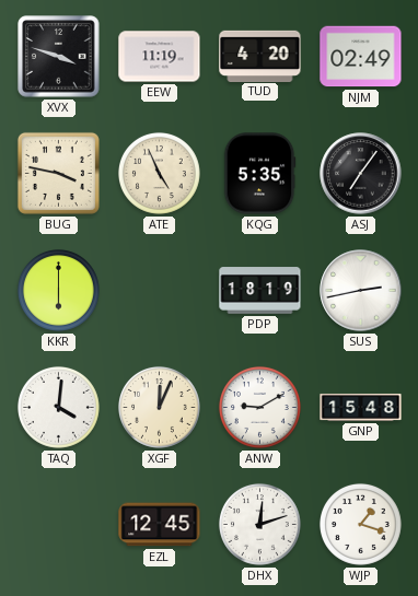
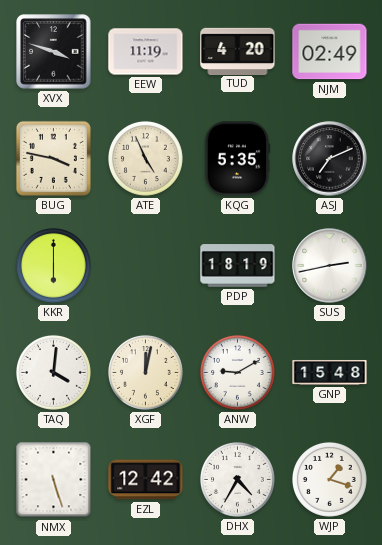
ASJ: 7:06 -> 7:11 (330, 159)
XGF: 12:04 -> 12:02 (145, 372)
NMX: none -> 5:27 (54, 480)
EZL: 12:45 -> 12:42 (146, 480)
DHX: 12:12 -> 4:35 (237, 479)
